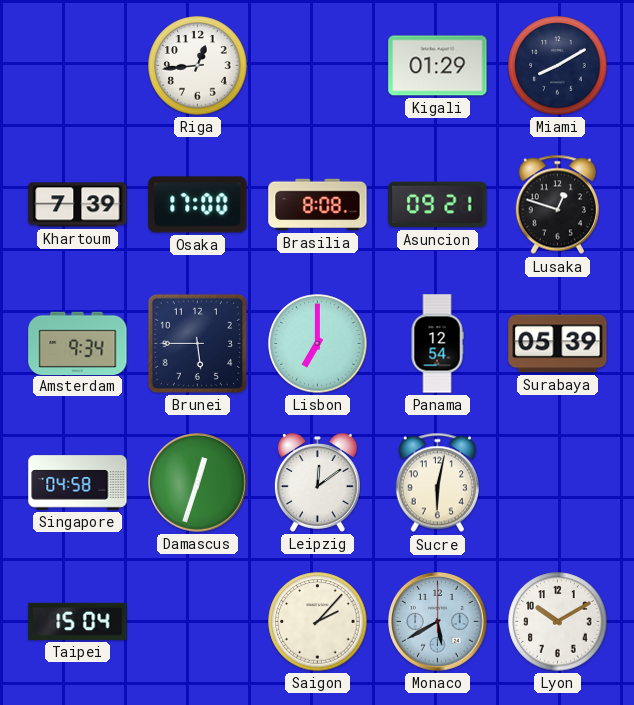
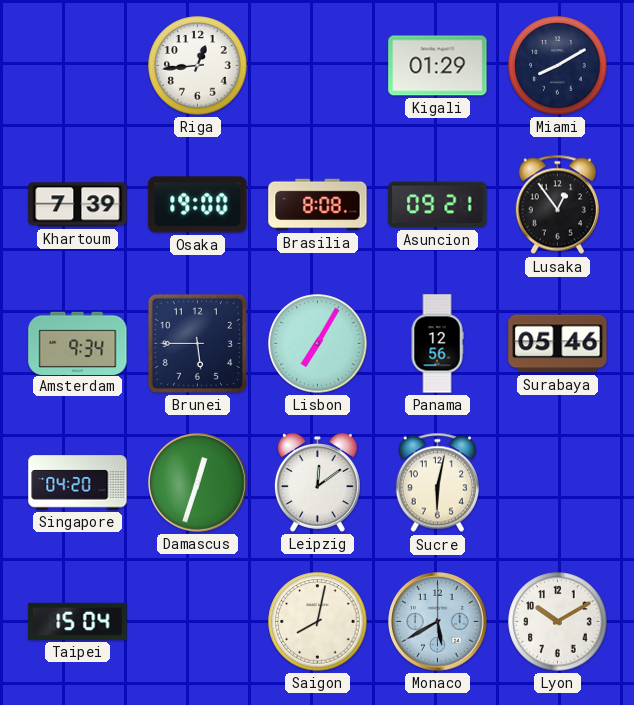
Osaka: 17:00 -> 19:00 (198, 205)
Lusaka: 12:48 -> 12:54 (557, 205)
Lisbon: 7:00 -> 7:05 (318, 344)
Panama: 12:54 -> 12:56 (437, 344)
Surabaya: 05:39 -> 05:46 (558, 344)
Singapore: 04:58 -> 04:20 (78, 483)
Saigon: 2:07 -> 8:02 (318, 622)
